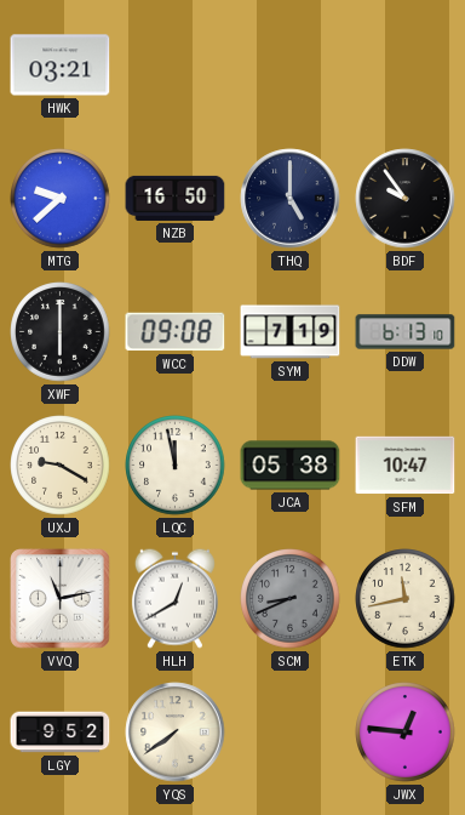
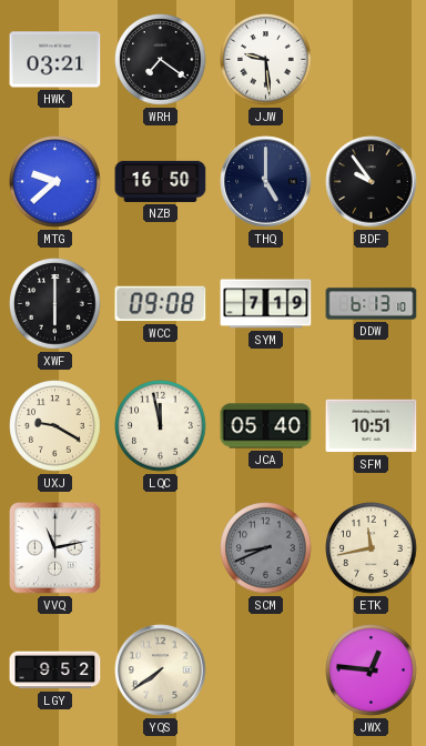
WRH: none -> 7:21 (161, 60)
JJW: none -> 9:29 (266, 60)
JCA: 05:38 -> 05:40 (266, 426)
SFM: 10:47 -> 10:51 (372, 426)
HLH: 12:40 -> none (174, 598)
